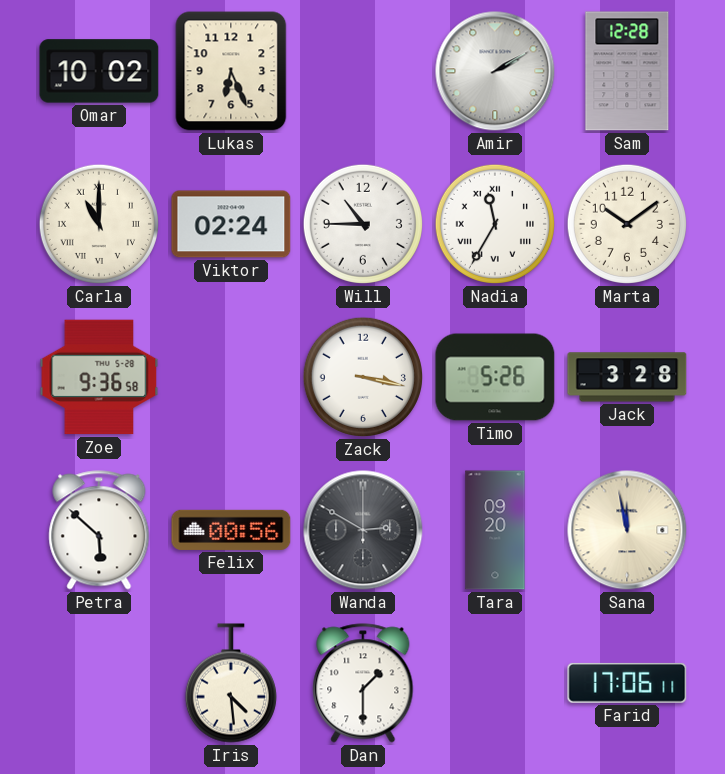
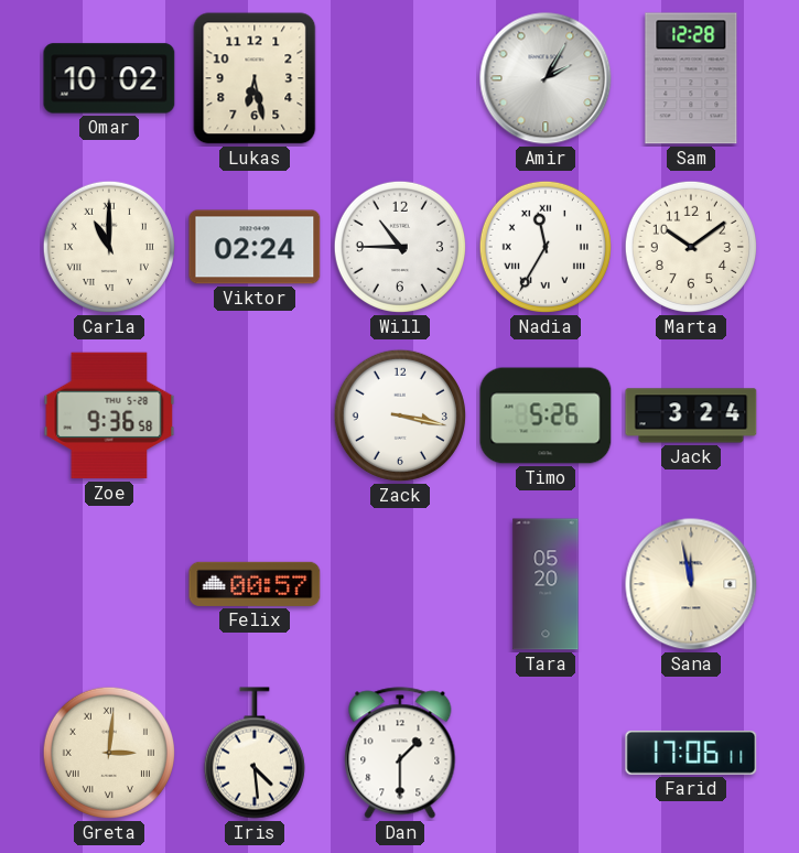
Lukas: 6:26 -> 6:28 (255, 78)
Amir: 2:10 -> 2:05 (546, 78)
Jack: 3:28 -> 3:24 (691, 415)
Petra: 5:52 -> none (99, 530)
Felix: 00:56 -> 00:57 (255, 584)
Wanda: 2:50 -> none (363, 530)
Tara: 09:20 -> 05:20 (546, 584)
Greta: none -> 3:01 (109, 753)
